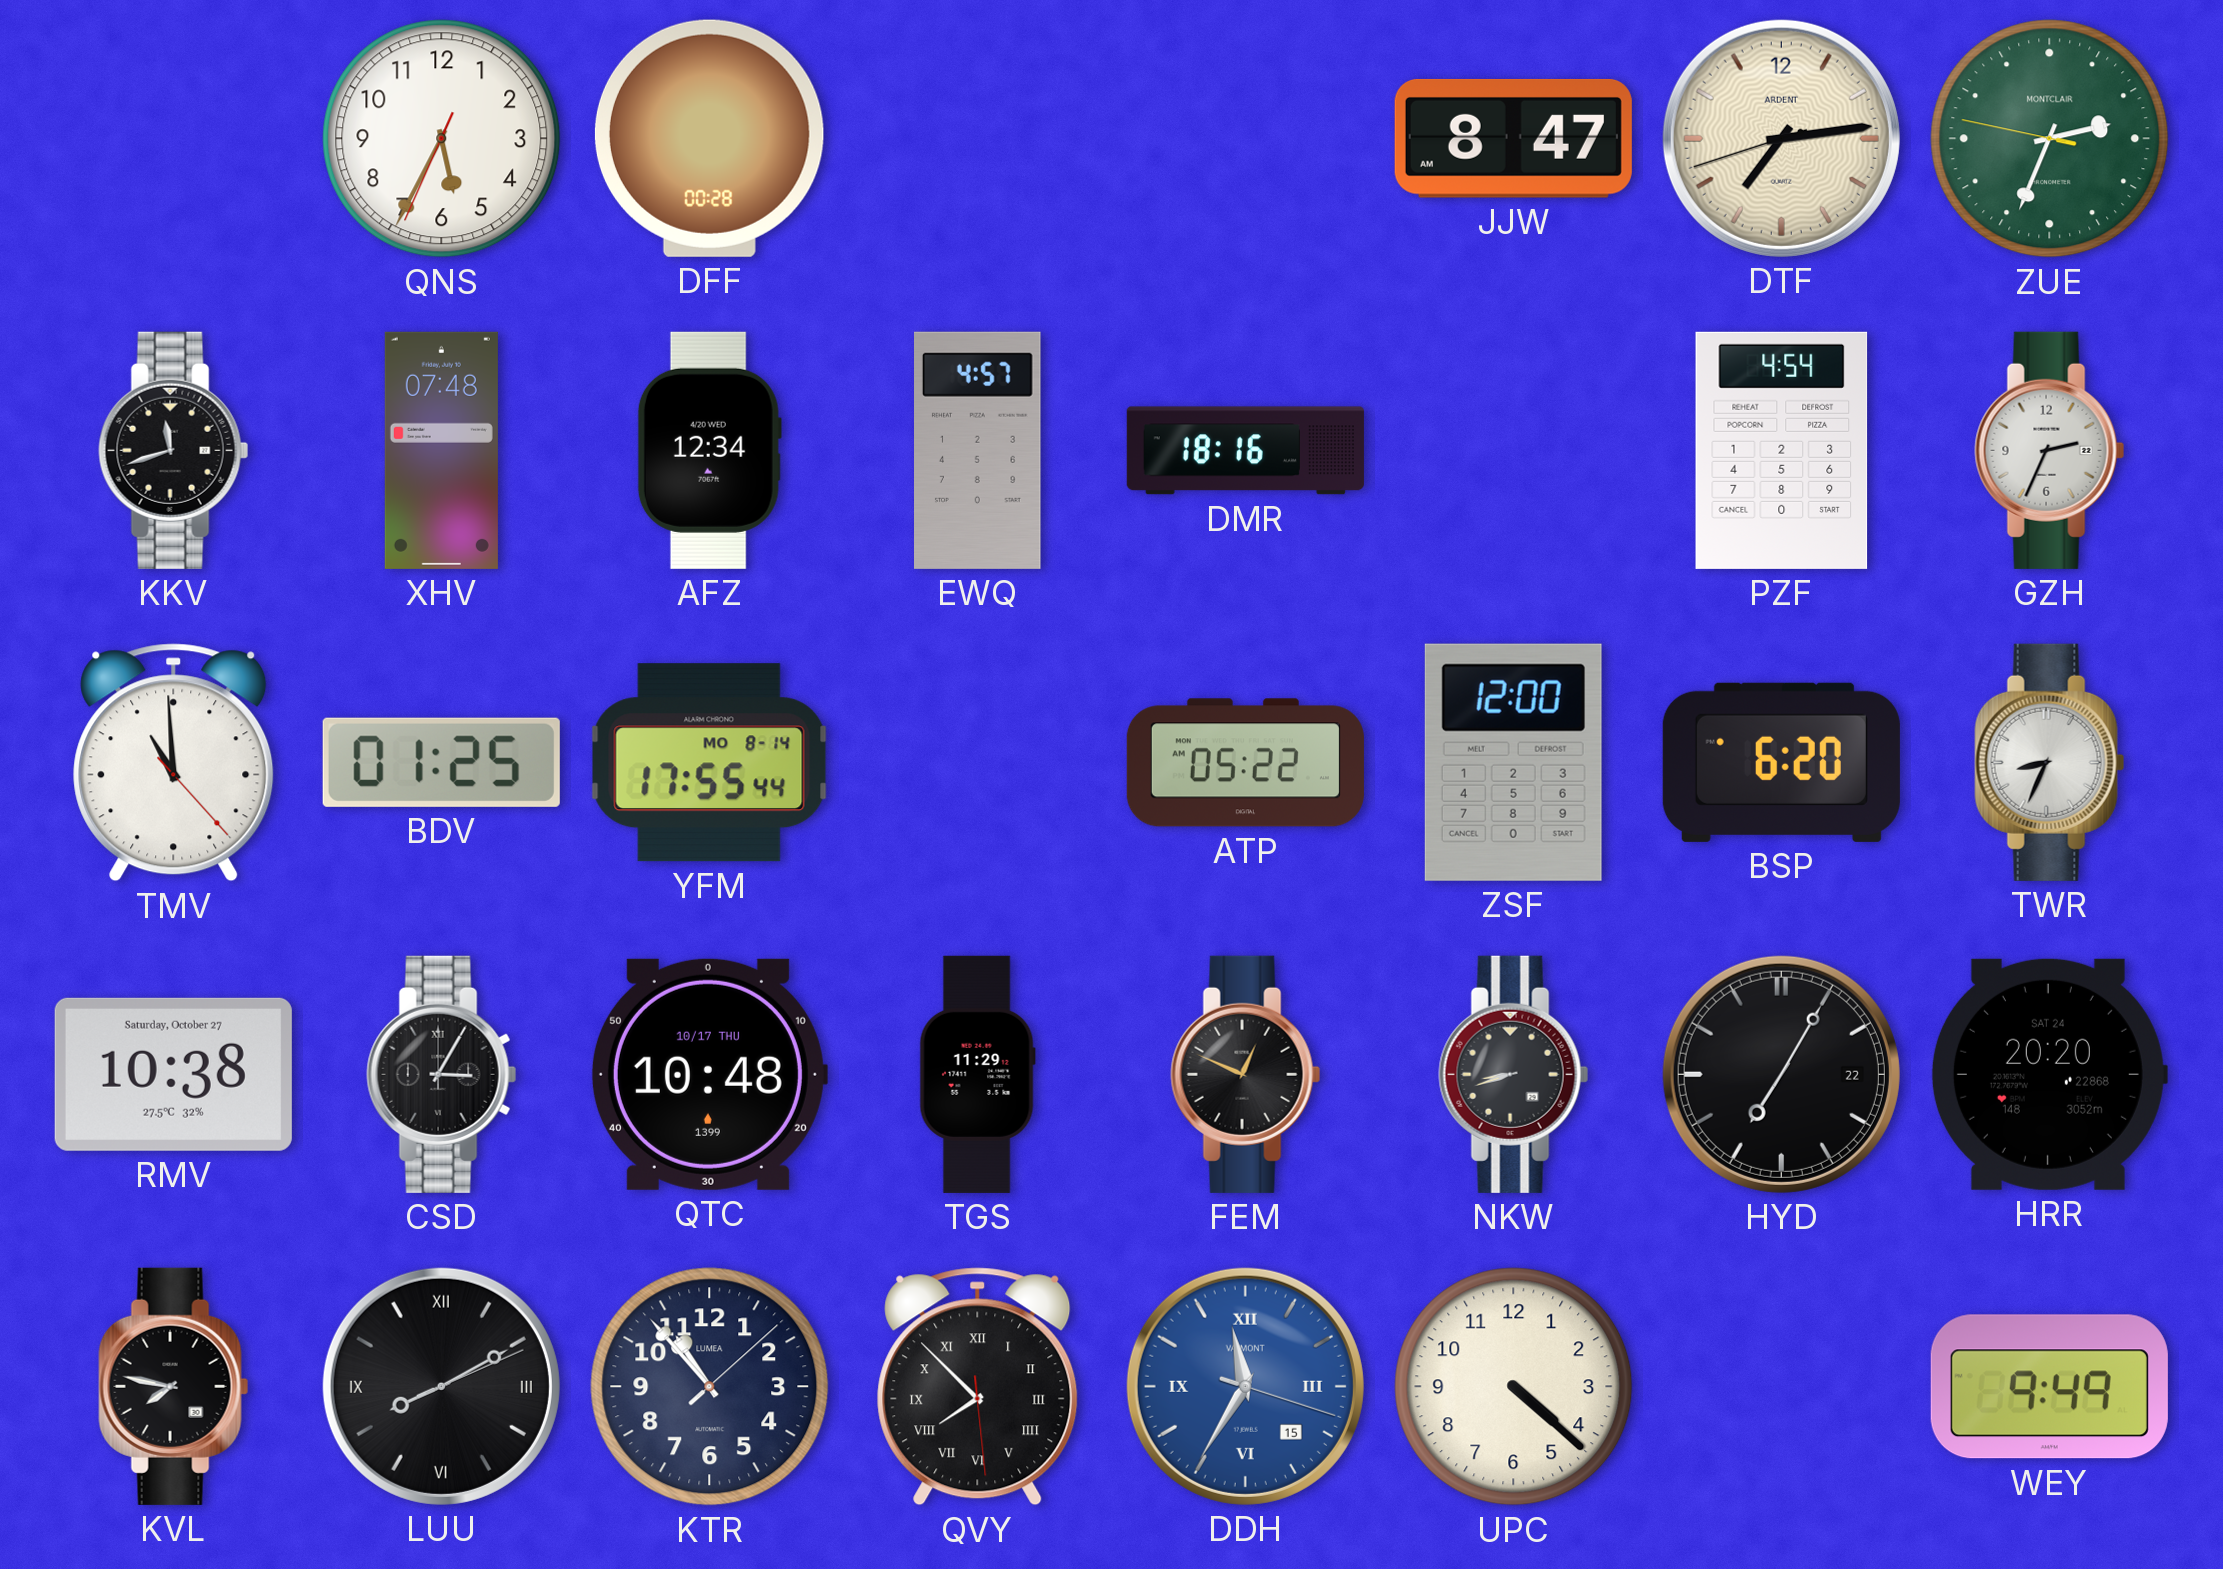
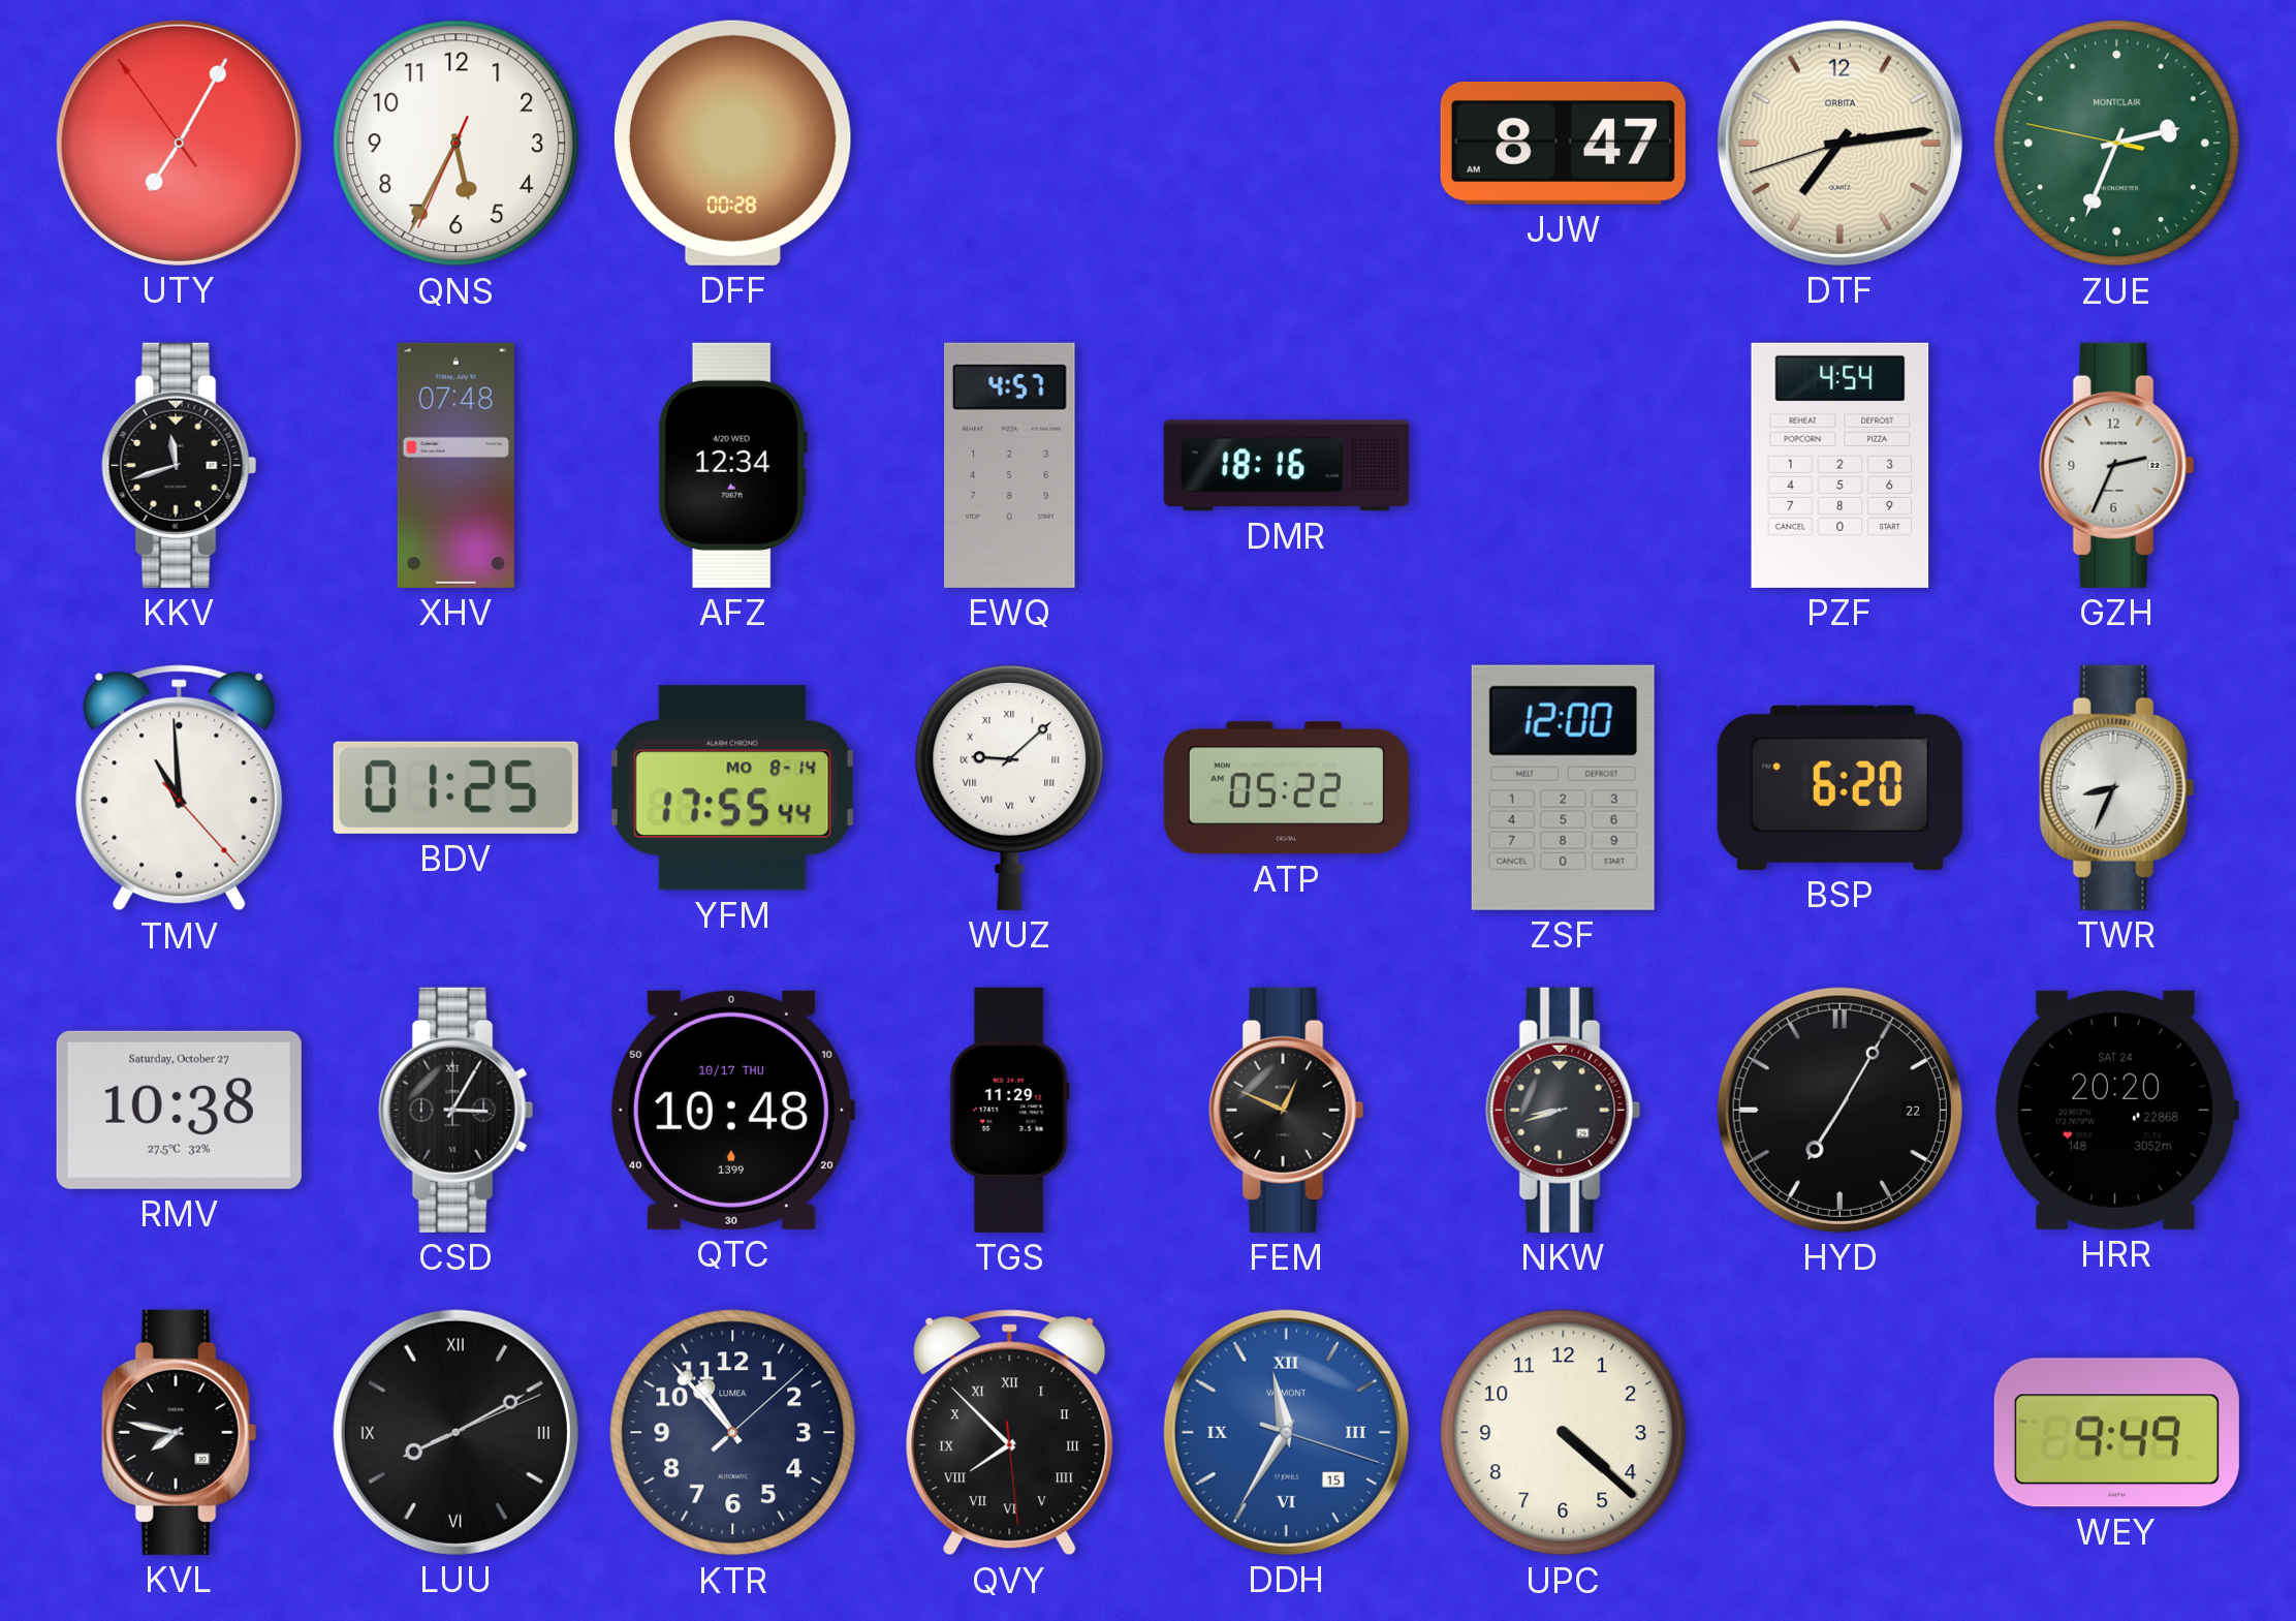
UTY: none -> 7:04 (179, 143)
DTF brand: ARDENT -> ORBITA (1839, 143)
WUZ: none -> 9:08 (1010, 787)
